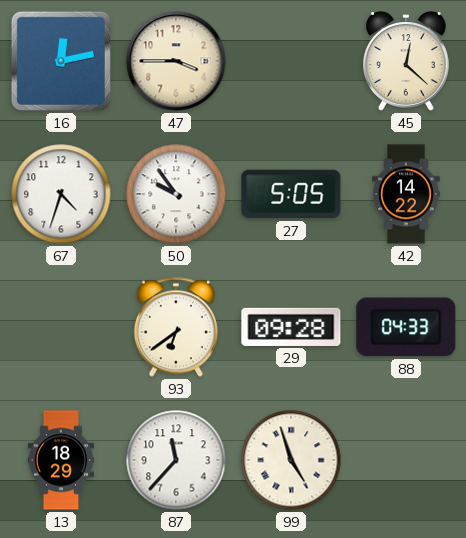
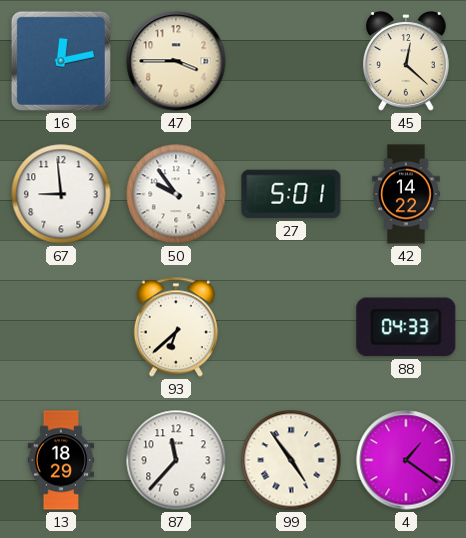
67: 4:33 -> 8:59 (61, 194)
27: 5:05 -> 5:01 (291, 194)
93: 6:39 -> 6:38 (176, 327)
29: 09:28 -> none (291, 327)
99: 4:57 -> 4:54 (291, 460)
4: none -> 1:21 (406, 460)
